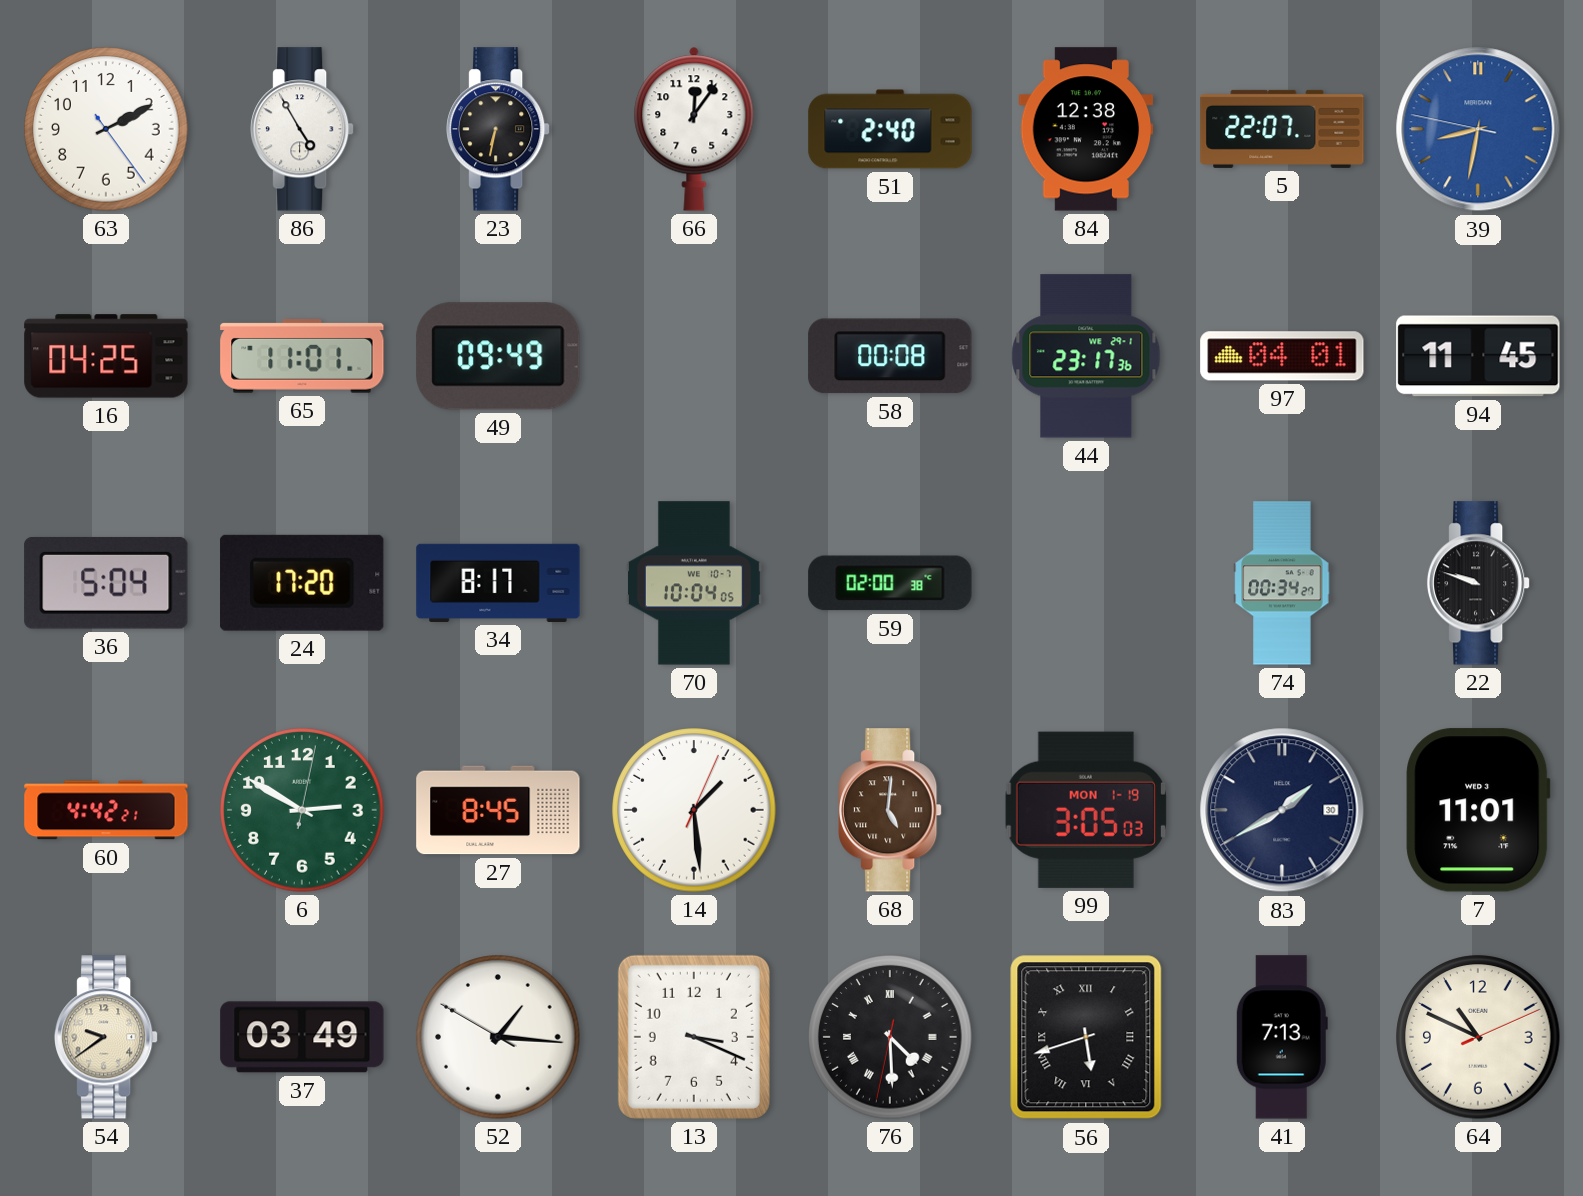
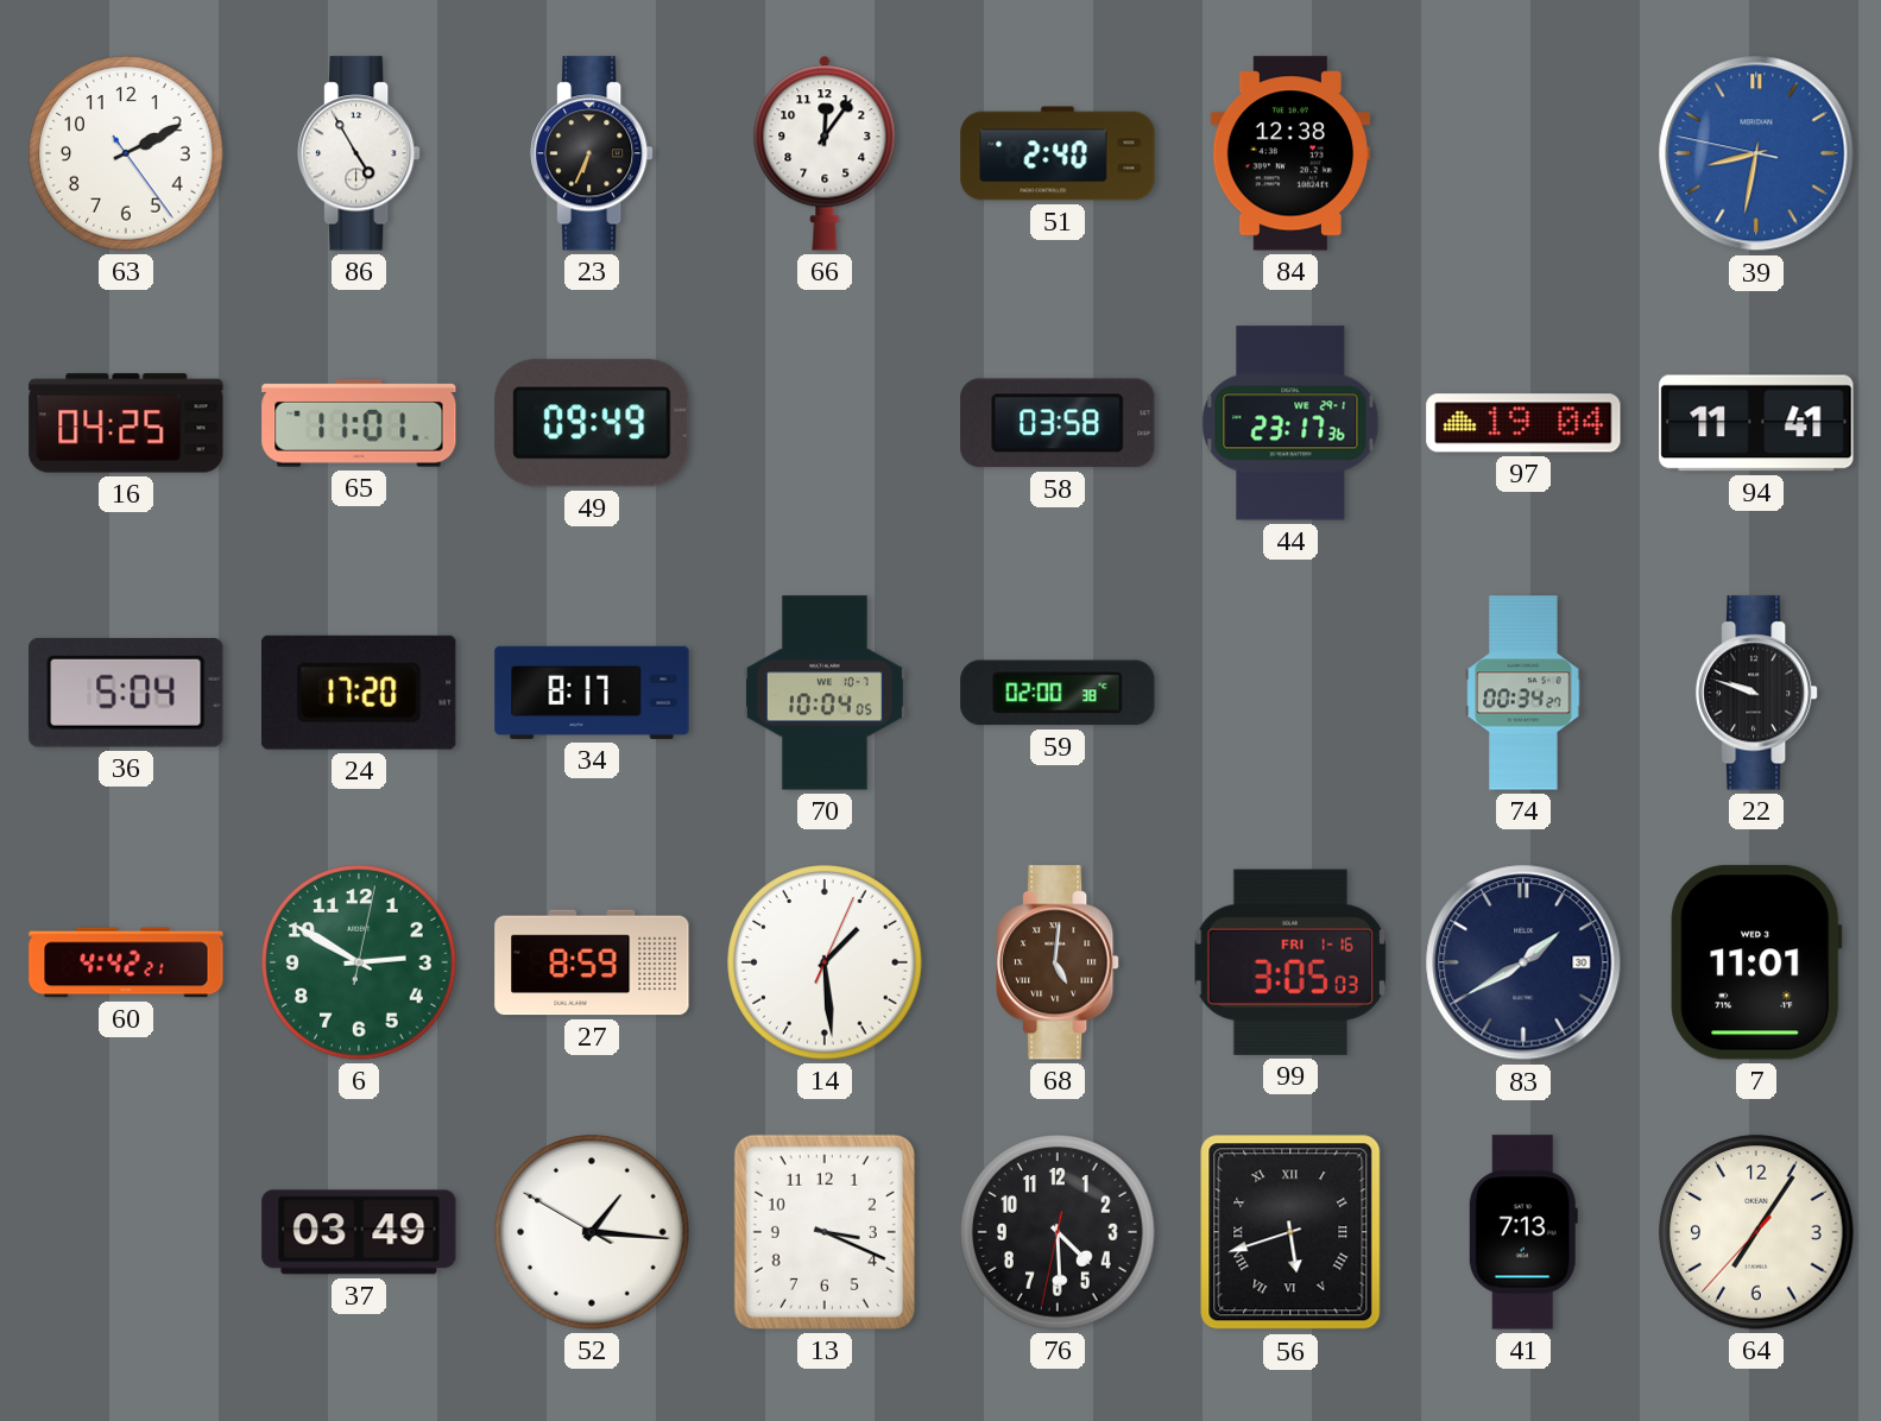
23: 6:32 -> 6:34 (593, 153)
5: 22:07 -> none (1282, 129)
58: 00:08 -> 03:58 (1058, 423)
97: 04:01 -> 19:04 (1523, 423)
94: 11:45 -> 11:41 (1756, 423)
27: 8:45 -> 8:59 (592, 962)
99 date: MON 1-19 -> FRI 1-16 (1290, 962)
54: 9:39 -> none (107, 1037)
76 numerals: Roman -> Arabic (1058, 1232)
64: 10:49 -> 7:05 (1756, 1232)
